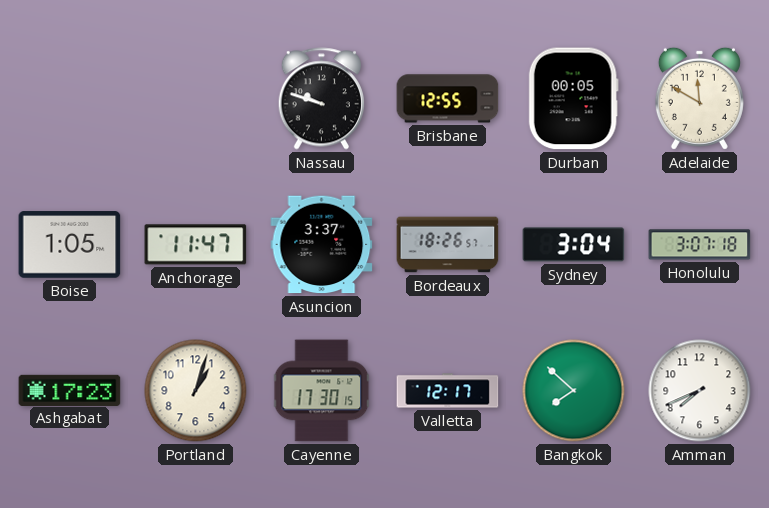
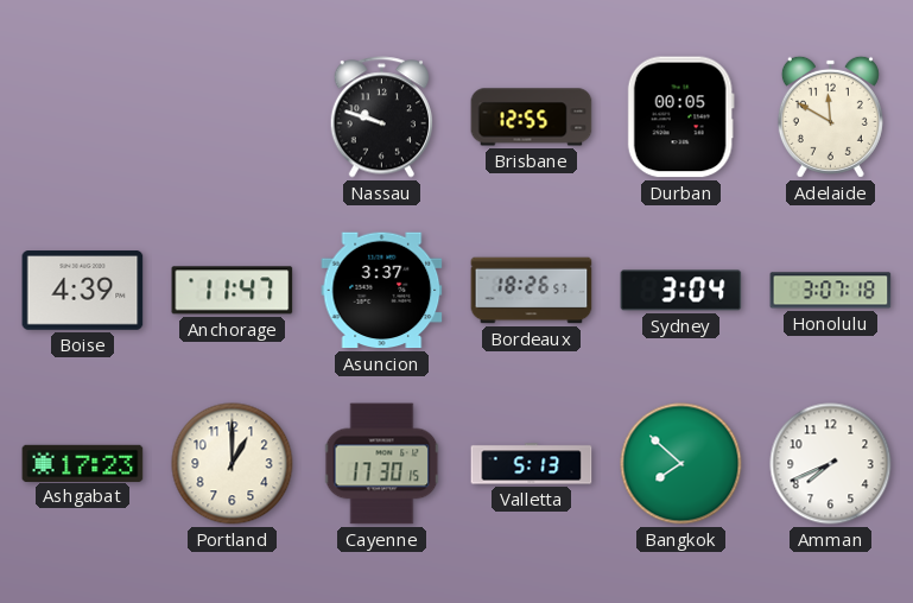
Boise: 1:05 -> 4:39 (83, 291)
Portland: 1:03 -> 1:00 (233, 464)
Valletta: 12:17 -> 5:13 (532, 464)
